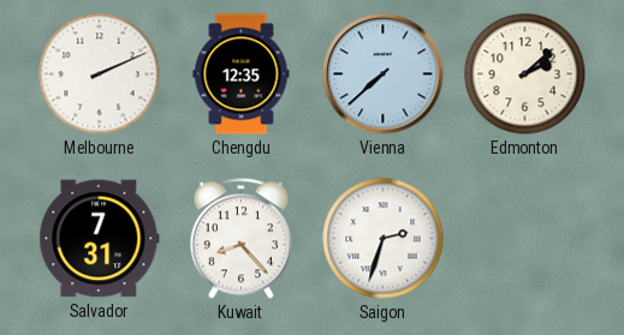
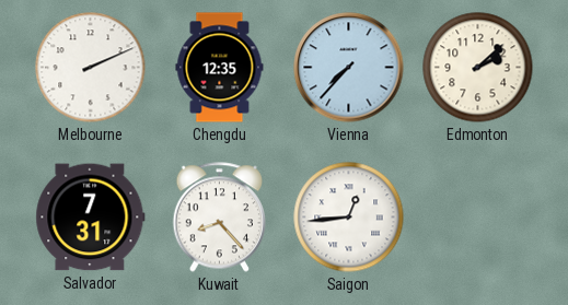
Vienna: 7:38 -> 7:37 (349, 68)
Saigon: 2:33 -> 12:44 (349, 218)
